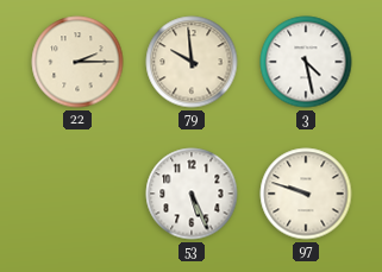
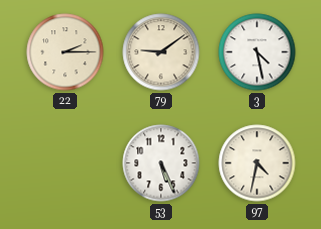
79: 9:59 -> 9:09 (161, 52)
97: 9:48 -> 4:32 (257, 163)
